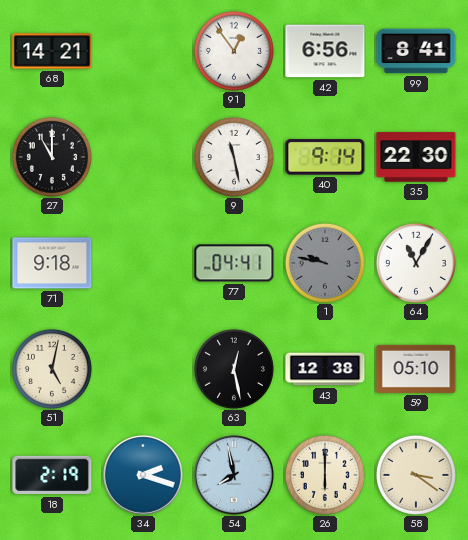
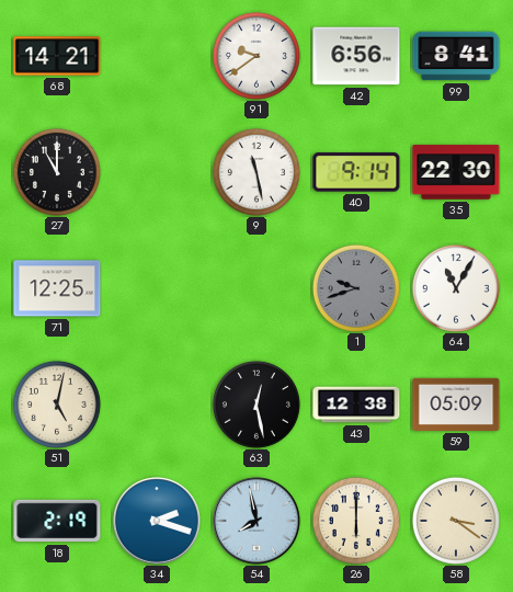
91: 12:54 -> 9:39 (256, 56)
71: 9:18 -> 12:25 (57, 288)
77: 04:41 -> none (234, 263)
1: 9:47 -> 9:42 (356, 288)
59: 05:10 -> 05:09 (456, 405)
